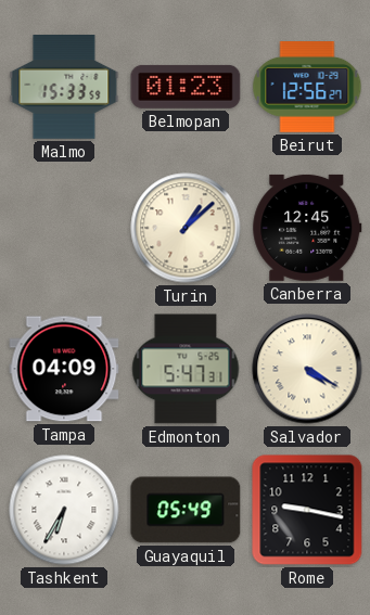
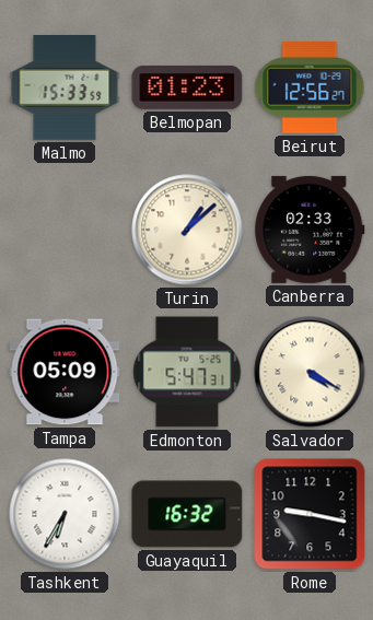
Canberra: 12:45 -> 02:33 (310, 230)
Tampa: 04:09 -> 05:09 (65, 372)
Guayaquil: 05:49 -> 16:32 (187, 514)
